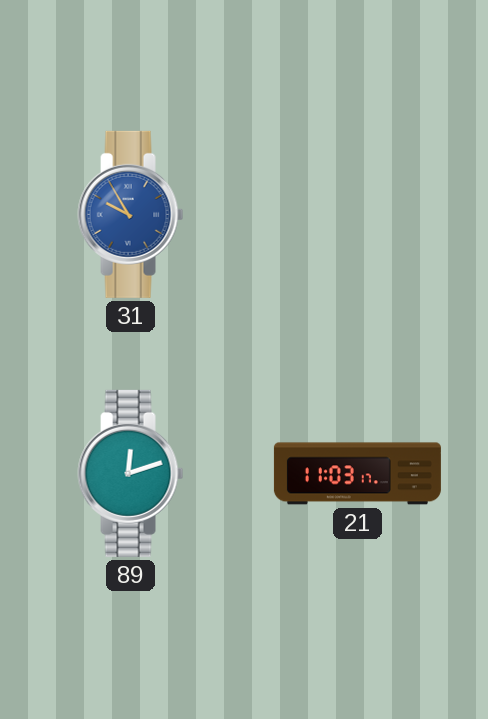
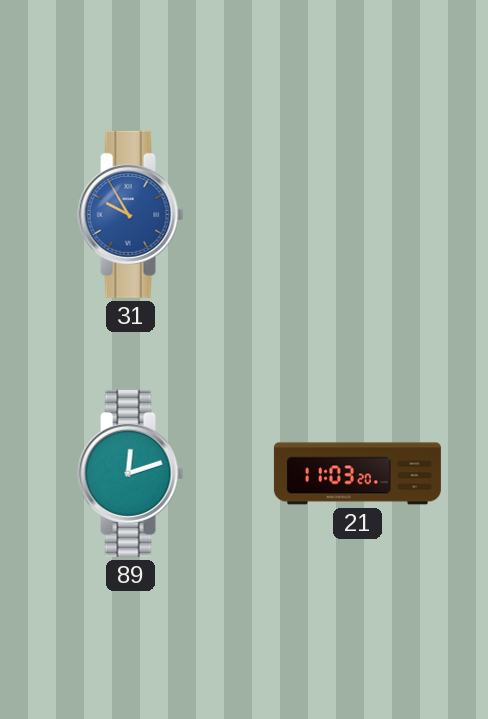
21: 11:03:17 -> 11:03:20 (357, 474)
